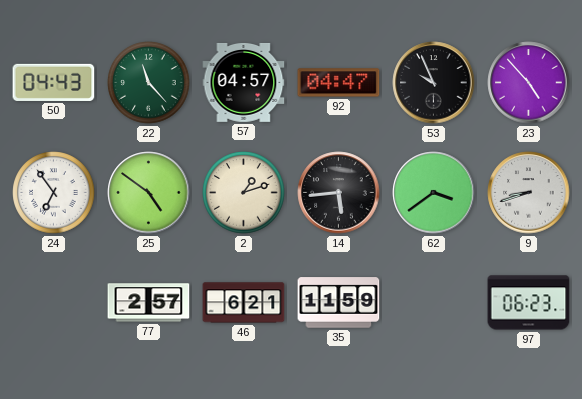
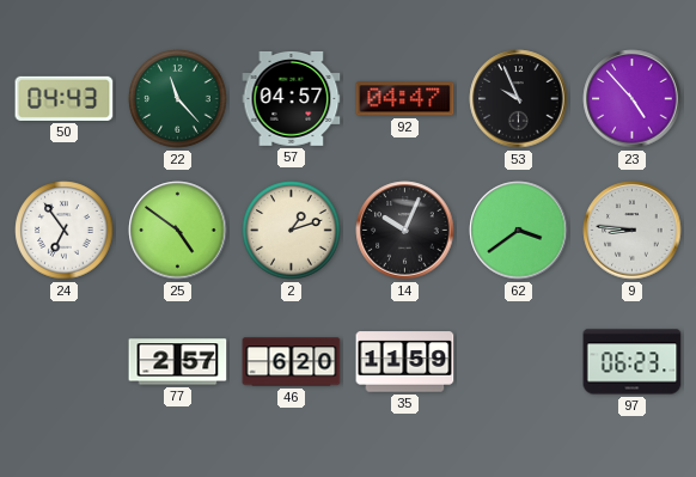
14: 5:44 -> 10:04 (405, 231)
9: 8:42 -> 8:46 (633, 231)
46: 6:21 -> 6:20 (292, 362)
